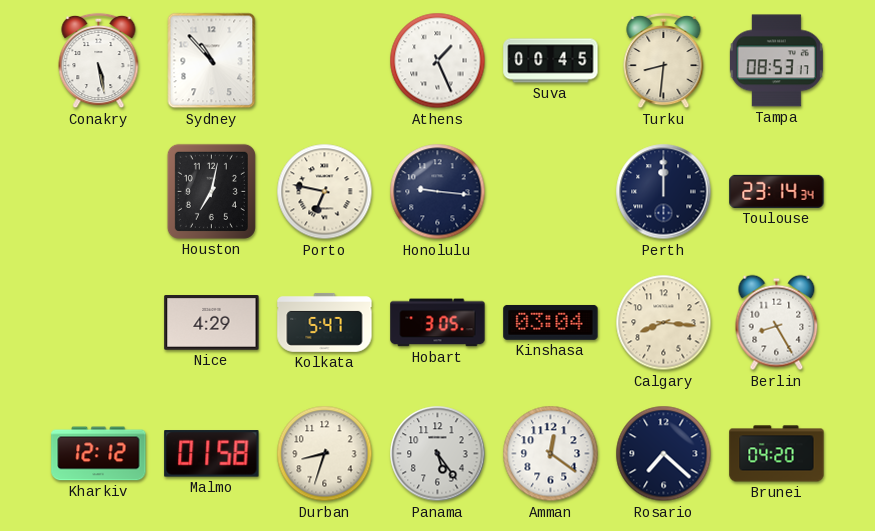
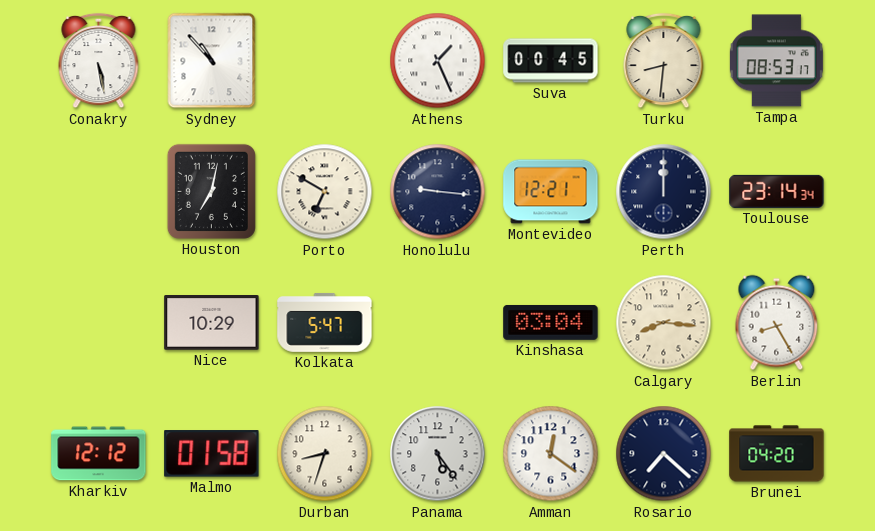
Porto: 6:47 -> 6:50 (325, 192)
Montevideo: none -> 12:21 (551, 192)
Nice: 4:29 -> 10:29 (212, 323)
Hobart: 3:05 -> none (438, 323)
